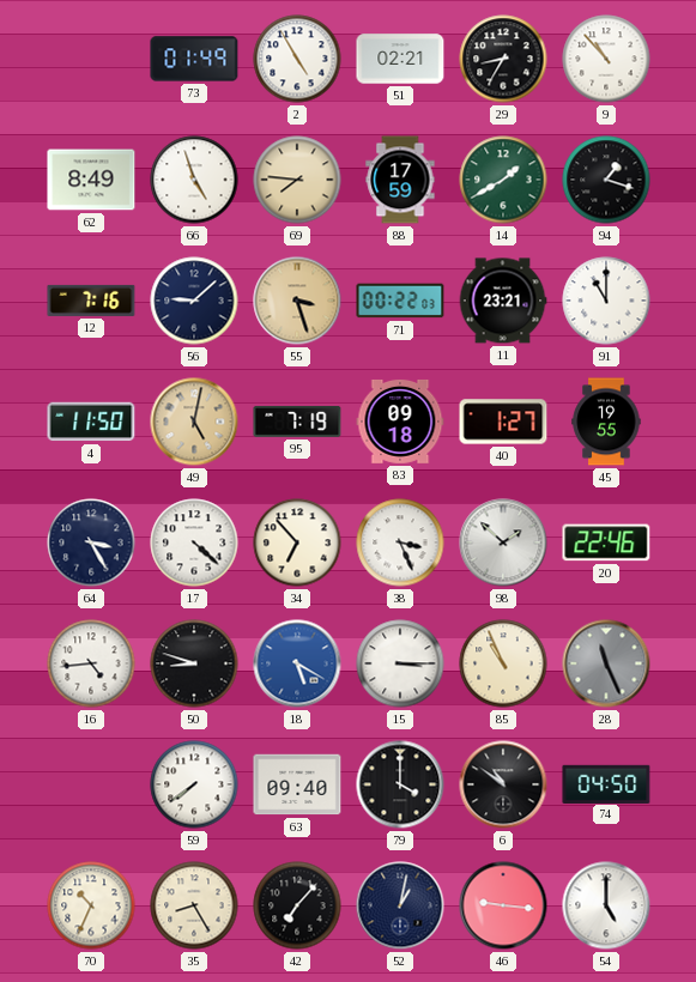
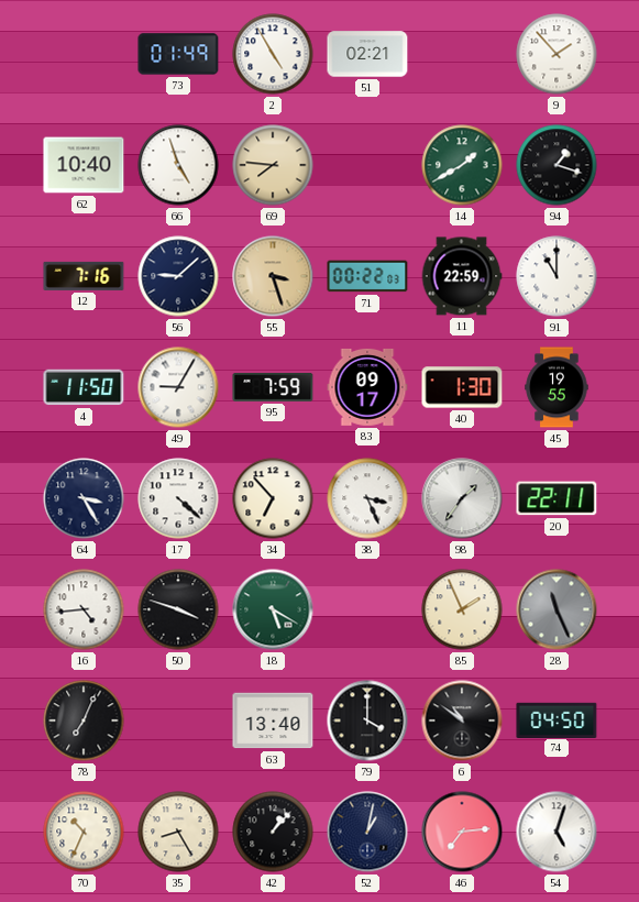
29: 8:35 -> none (503, 59)
9: 10:53 -> 1:53 (557, 54)
62: 8:49 -> 10:40 (84, 165)
88: 17:59 -> none (400, 180)
11: 23:21 -> 22:59 (462, 276)
49: 5:02 -> 9:05 (178, 387)
49 dial: champagne -> white (178, 387)
95: 7:19 -> 7:59 (273, 387)
83: 09:18 -> 09:17 (367, 387)
40: 1:27 -> 1:30 (462, 387)
98: 1:52 -> 1:36 (462, 498)
20: 22:46 -> 22:11 (557, 498)
50: 8:48 -> 3:48 (178, 609)
18 dial: blue -> green (273, 609)
15: 3:15 -> none (400, 663)
85: 10:56 -> 1:56 (462, 609)
78: none -> 7:04 (84, 721)
59: 7:39 -> none (194, 784)
63: 09:40 -> 13:40 (273, 721)
42: 7:07 -> 1:07 (273, 832)
46: 9:16 -> 7:14 (462, 832)
54: 5:00 -> 5:03 (557, 832)
